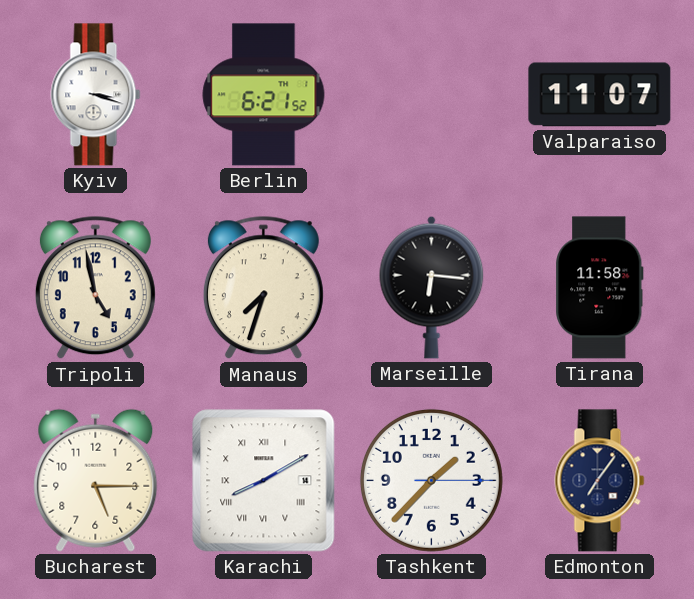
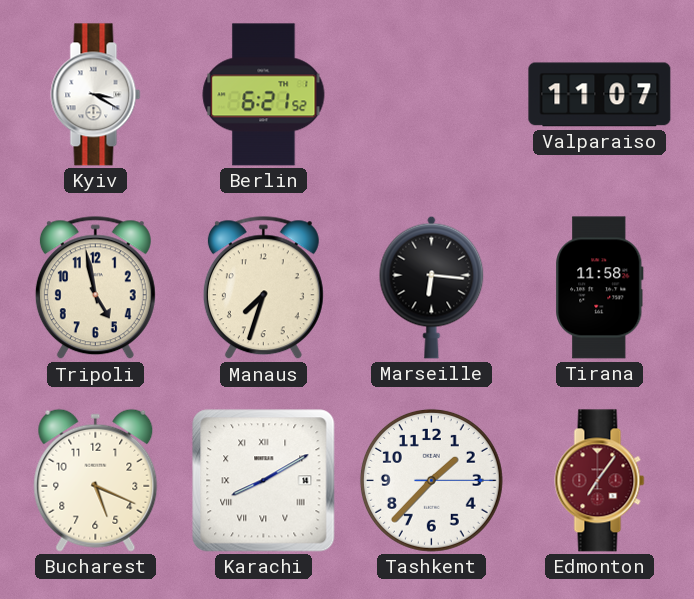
Kyiv: 3:18 -> 3:20 (96, 95)
Bucharest: 5:15 -> 5:19 (96, 480)
Edmonton dial: navy -> burgundy (600, 481)
